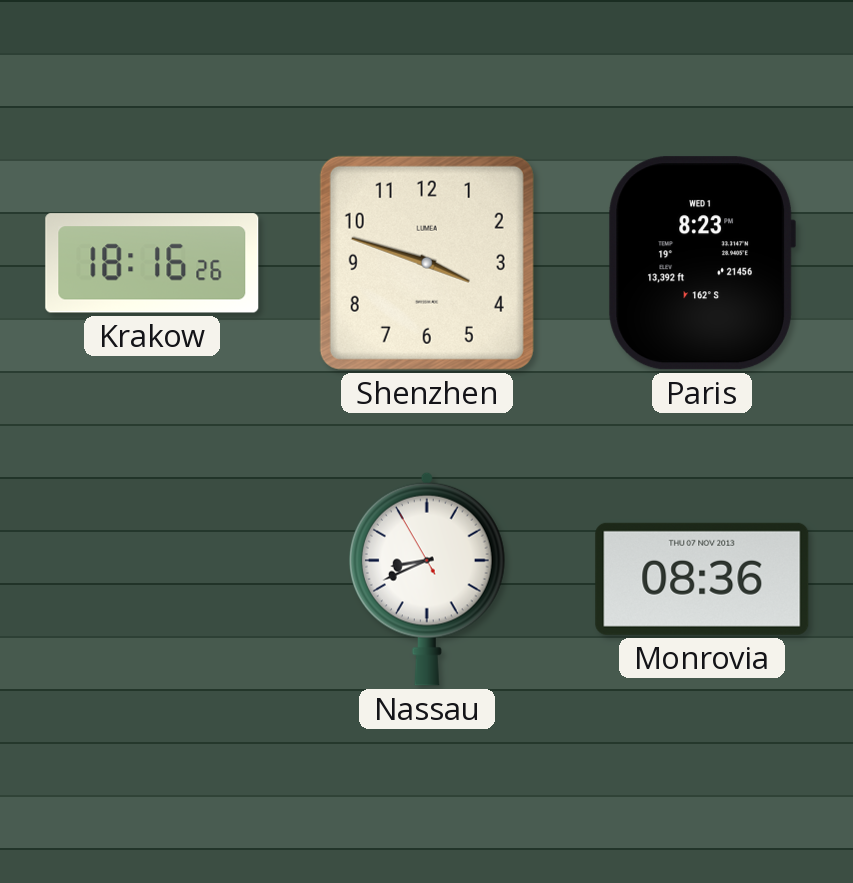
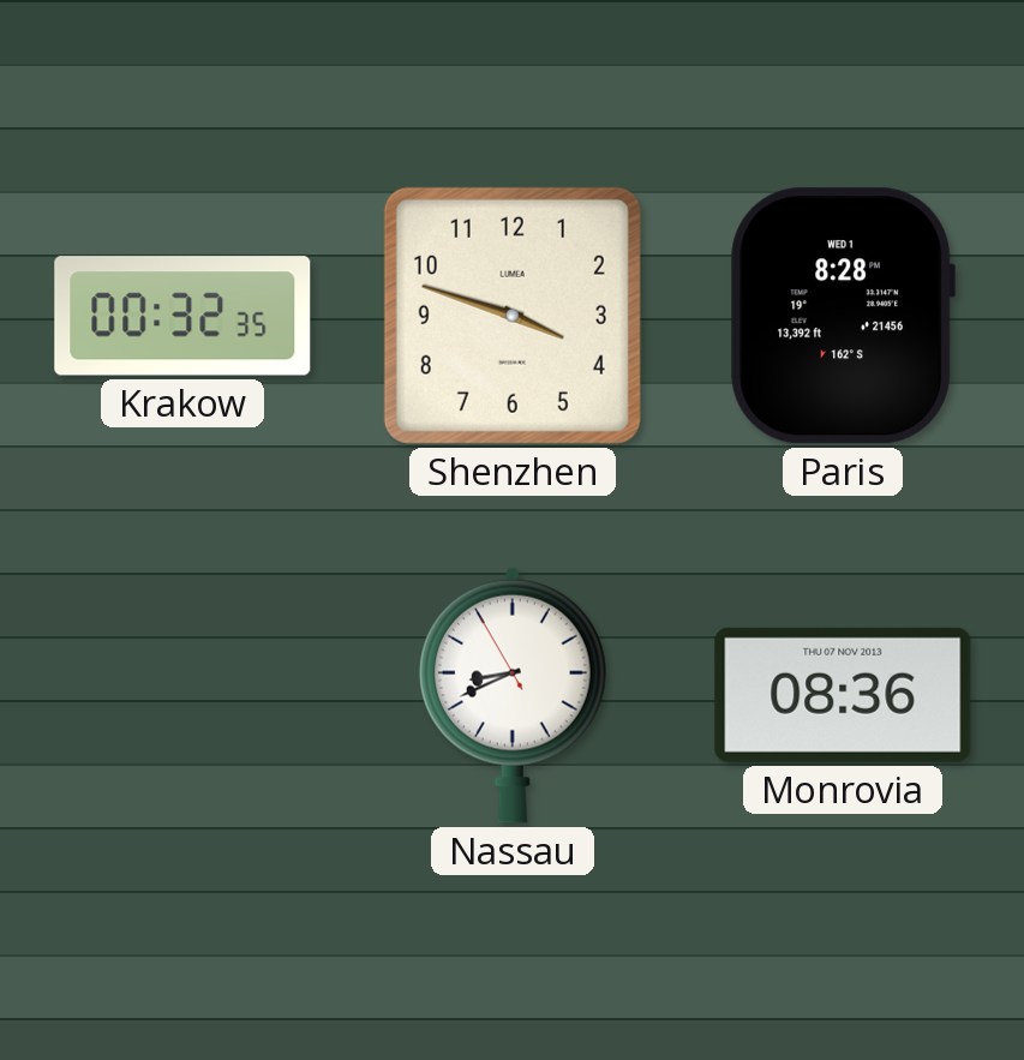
Krakow: 18:16 -> 00:32 (182, 316)
Paris: 8:23 -> 8:28 (843, 316)
